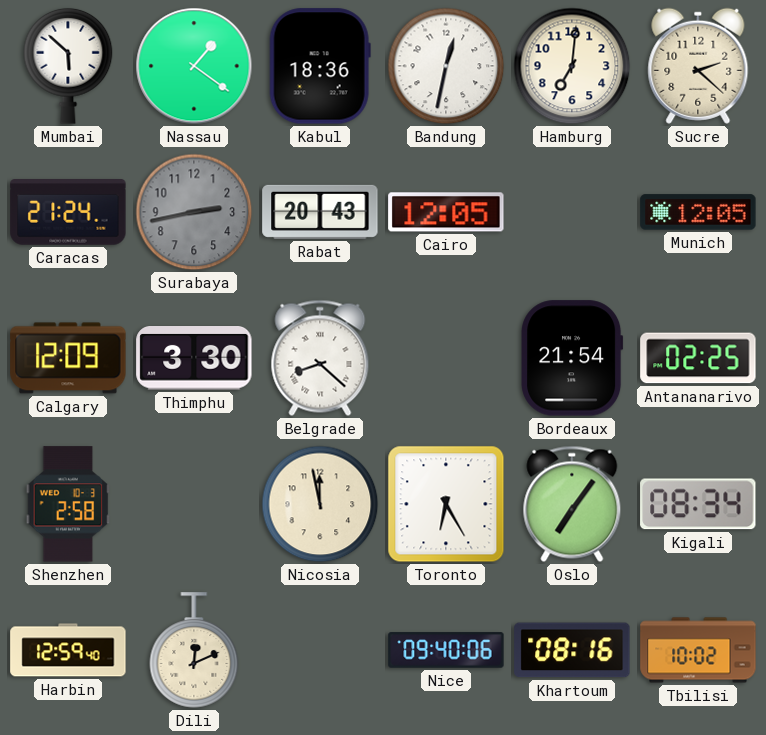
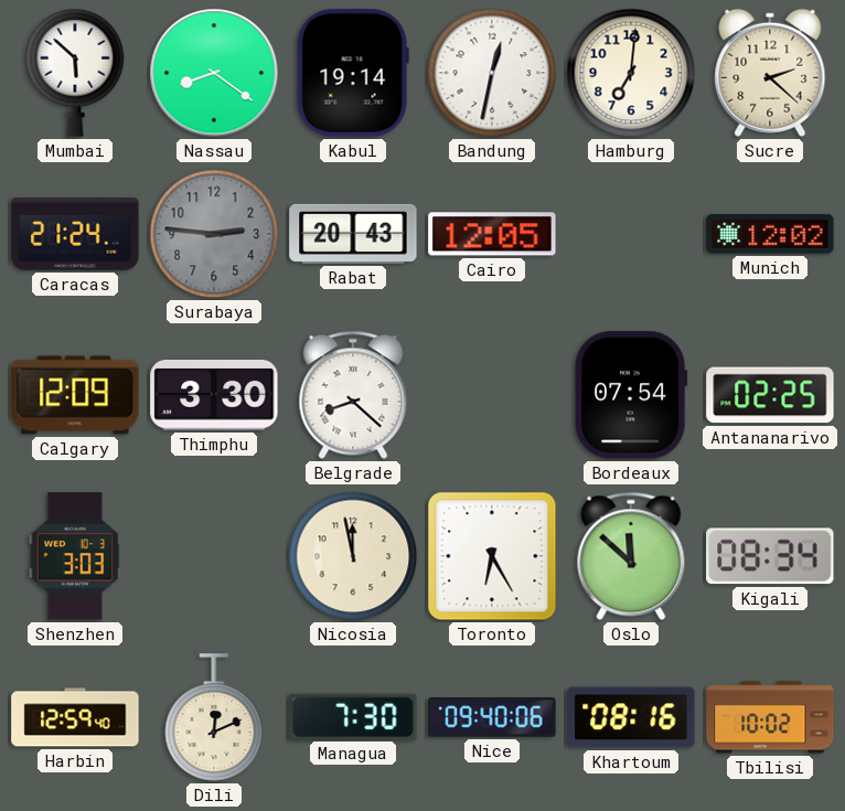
Nassau: 1:21 -> 8:21 (214, 73)
Kabul: 18:36 -> 19:14 (353, 73)
Surabaya: 2:43 -> 2:46 (214, 234)
Munich: 12:05 -> 12:02 (770, 234)
Bordeaux: 21:54 -> 07:54 (631, 395)
Shenzhen: 2:58 -> 3:03 (75, 556)
Oslo: 7:06 -> 11:52 (631, 556)
Managua: none -> 7:30 (353, 716)
